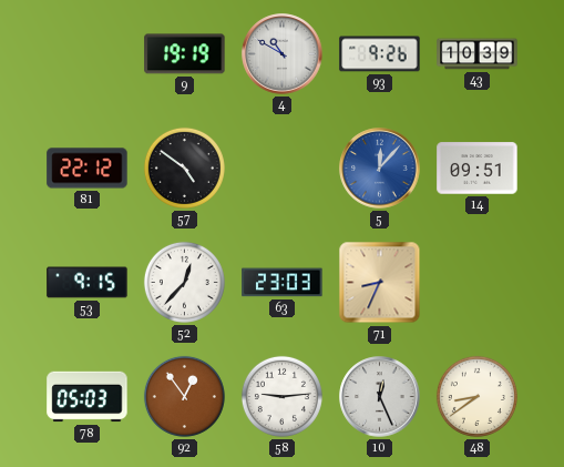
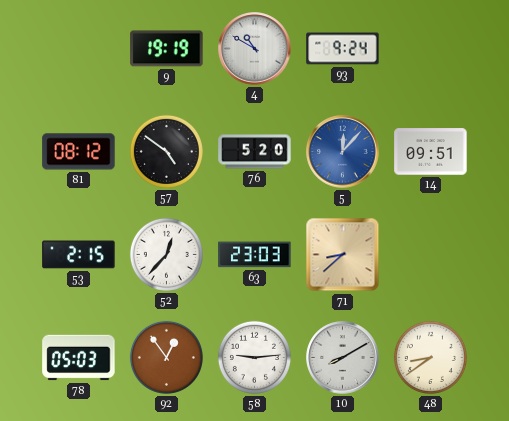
93: 9:26 -> 9:24 (343, 49)
43: 10:39 -> none (478, 54)
81: 22:12 -> 08:12 (79, 152)
76: none -> 5:20 (255, 152)
53: 9:15 -> 2:15 (79, 255)
71: 8:34 -> 8:38 (343, 255)
10: 12:26 -> 8:10 (343, 358)
